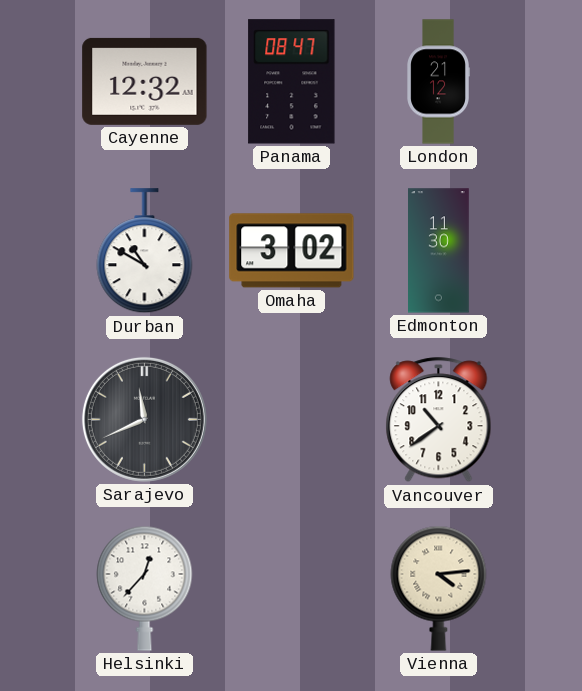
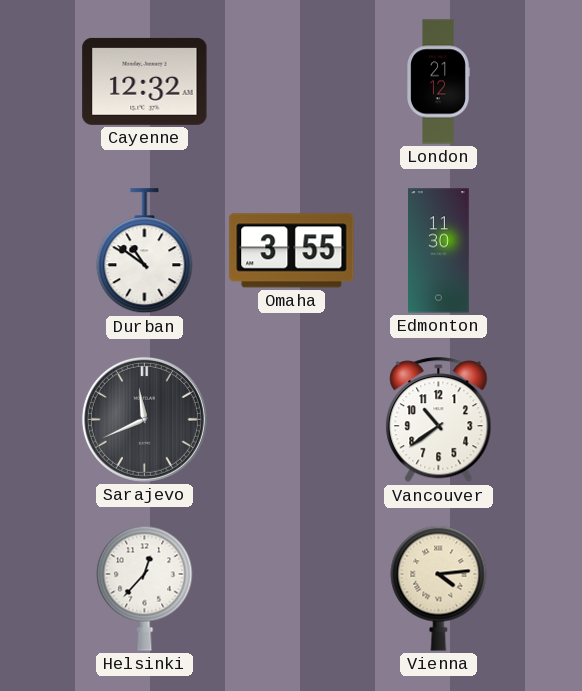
Panama: 08:47 -> none (292, 82)
Durban: 10:50 -> 10:51 (145, 251)
Omaha: 3:02 -> 3:55 (292, 251)
